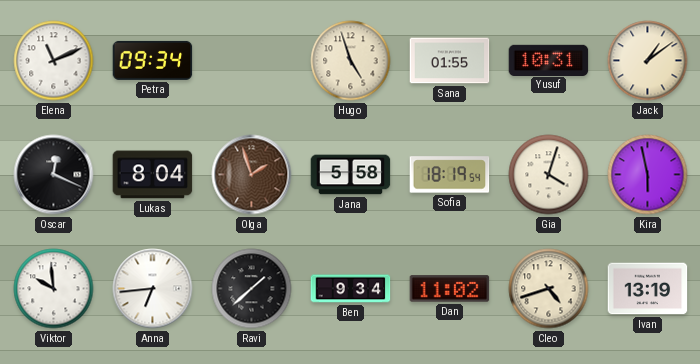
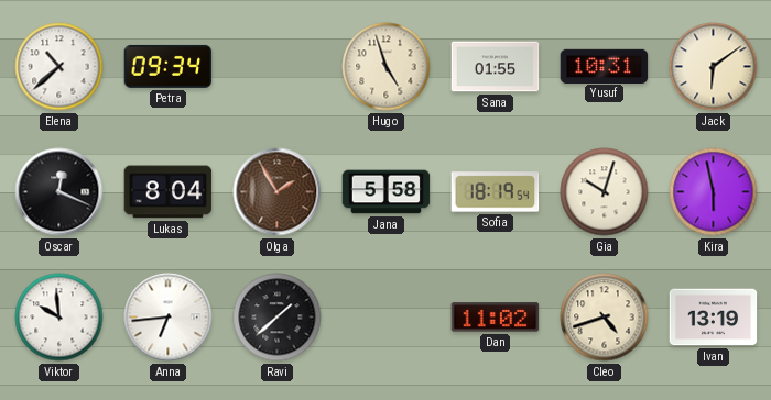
Elena: 11:11 -> 10:38 (59, 67)
Jack: 1:09 -> 6:09 (714, 67)
Olga: 1:57 -> 1:55 (278, 192)
Gia: 4:03 -> 10:03 (605, 192)
Ben: 9:34 -> none (351, 289)
